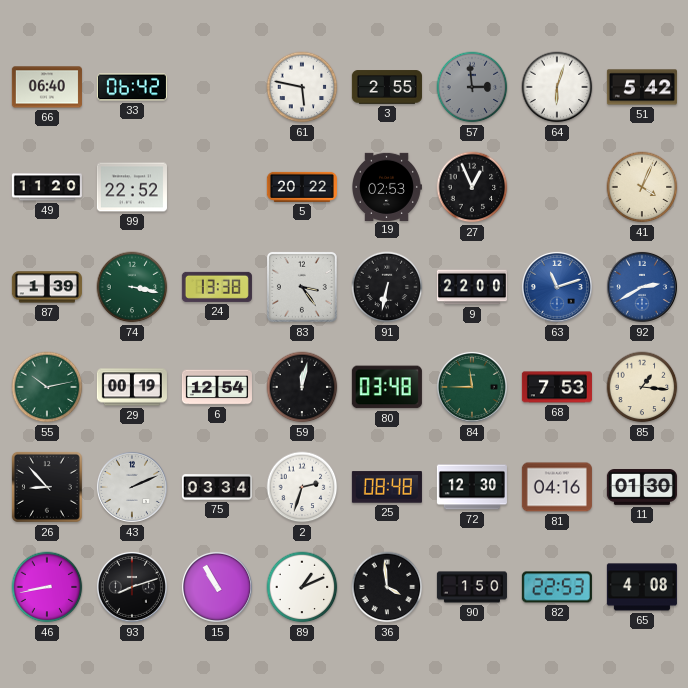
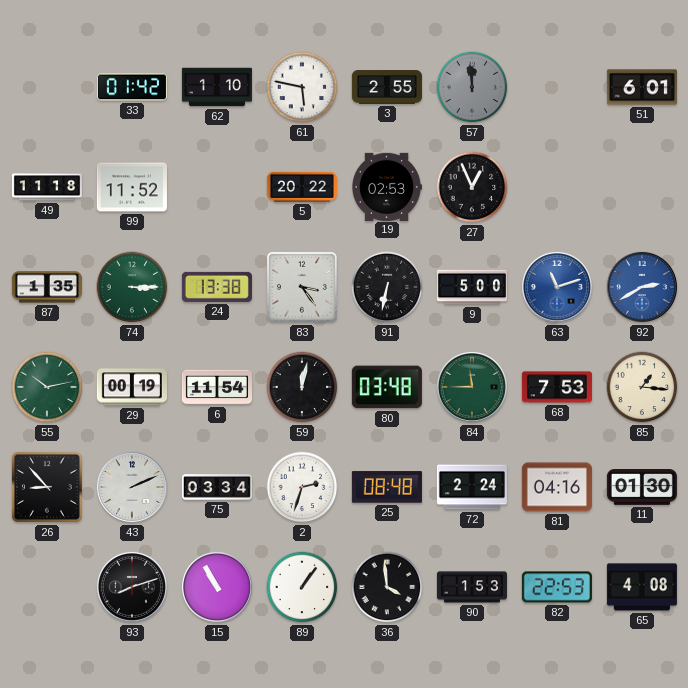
66: 06:40 -> none (47, 87)
33: 06:42 -> 01:42 (132, 87)
62: none -> 1:10 (217, 87)
57: 2:59 -> 11:59 (472, 87)
64: 6:03 -> none (557, 87)
51: 5:42 -> 6:01 (642, 87)
49: 11:20 -> 11:18 (47, 187)
99: 22:52 -> 11:52 (132, 187)
41: 4:04 -> none (642, 187)
87: 1:39 -> 1:35 (47, 287)
74: 3:17 -> 3:15 (132, 287)
9: 22:00 -> 5:00 (472, 287)
6: 12:54 -> 11:54 (217, 387)
72: 12:30 -> 2:24 (472, 487)
46: 8:43 -> none (47, 587)
89: 1:11 -> 1:06 (302, 587)
90: 1:50 -> 1:53 (472, 587)
